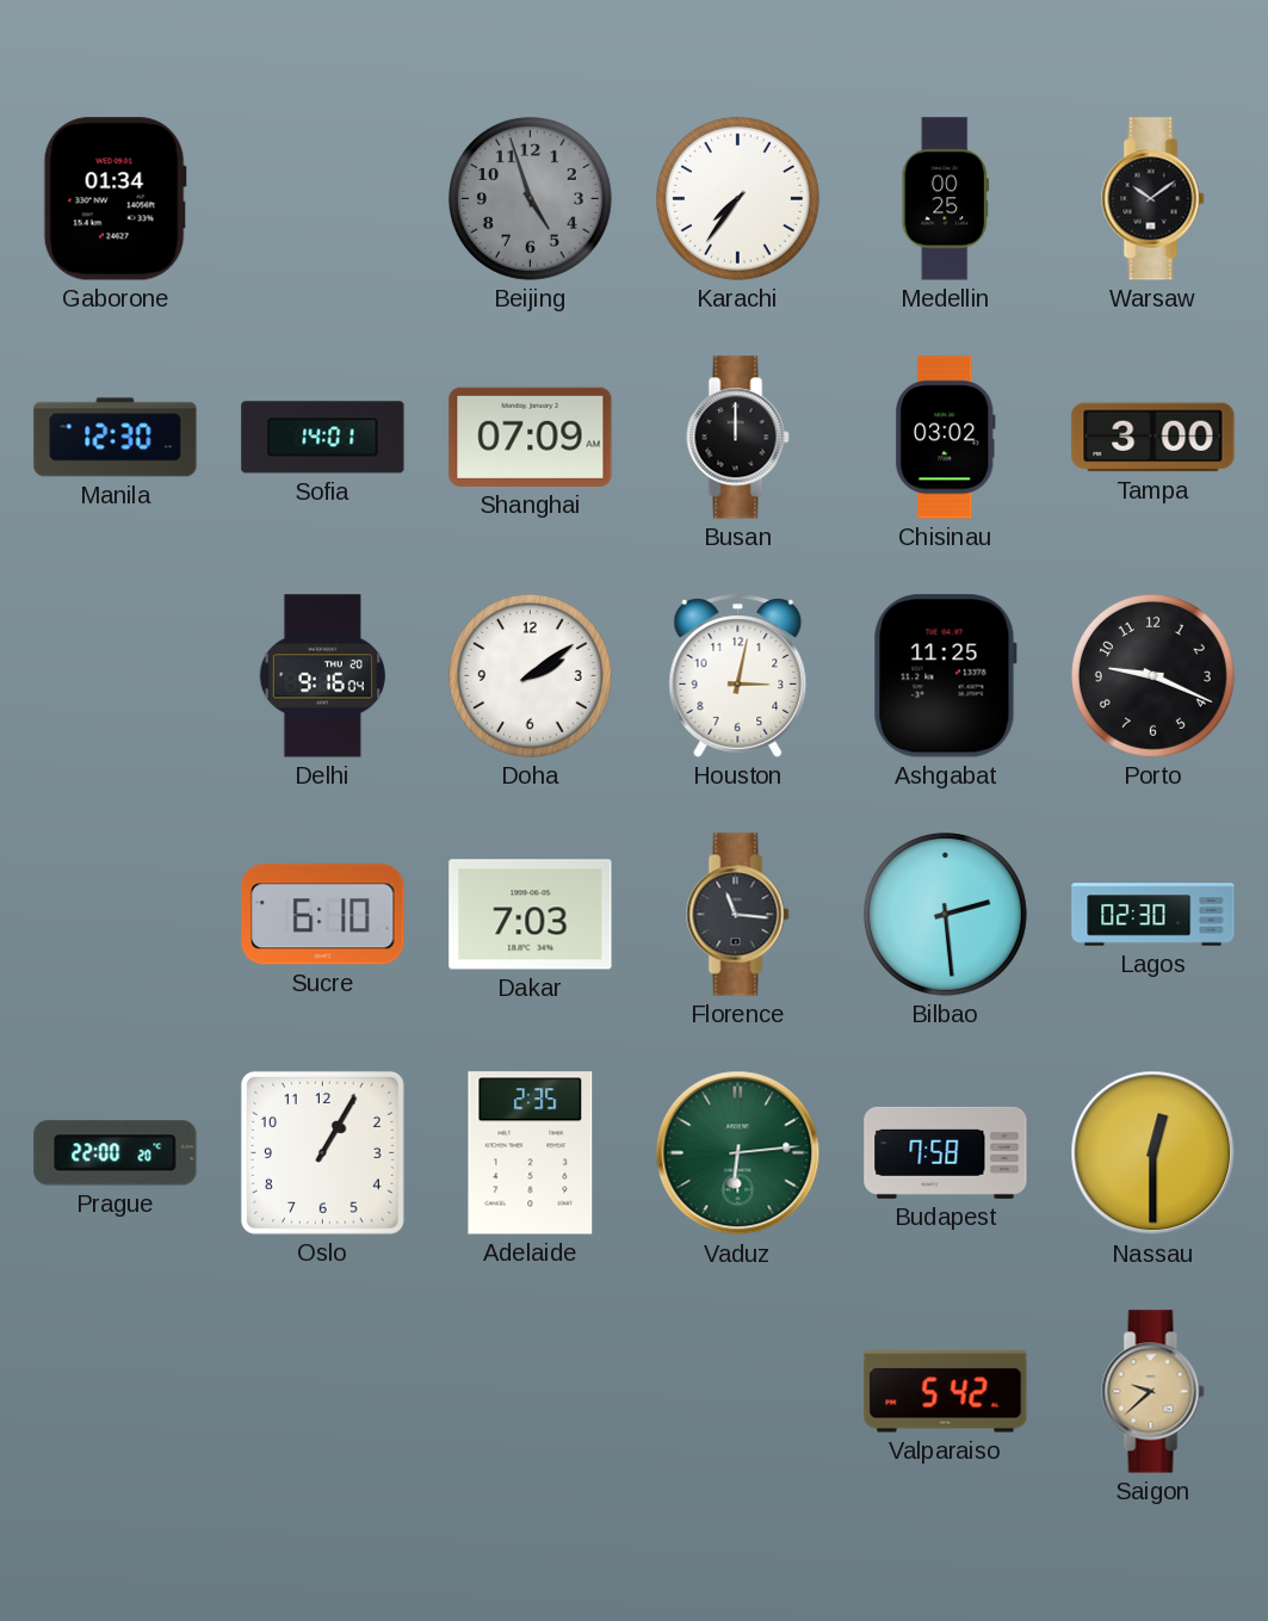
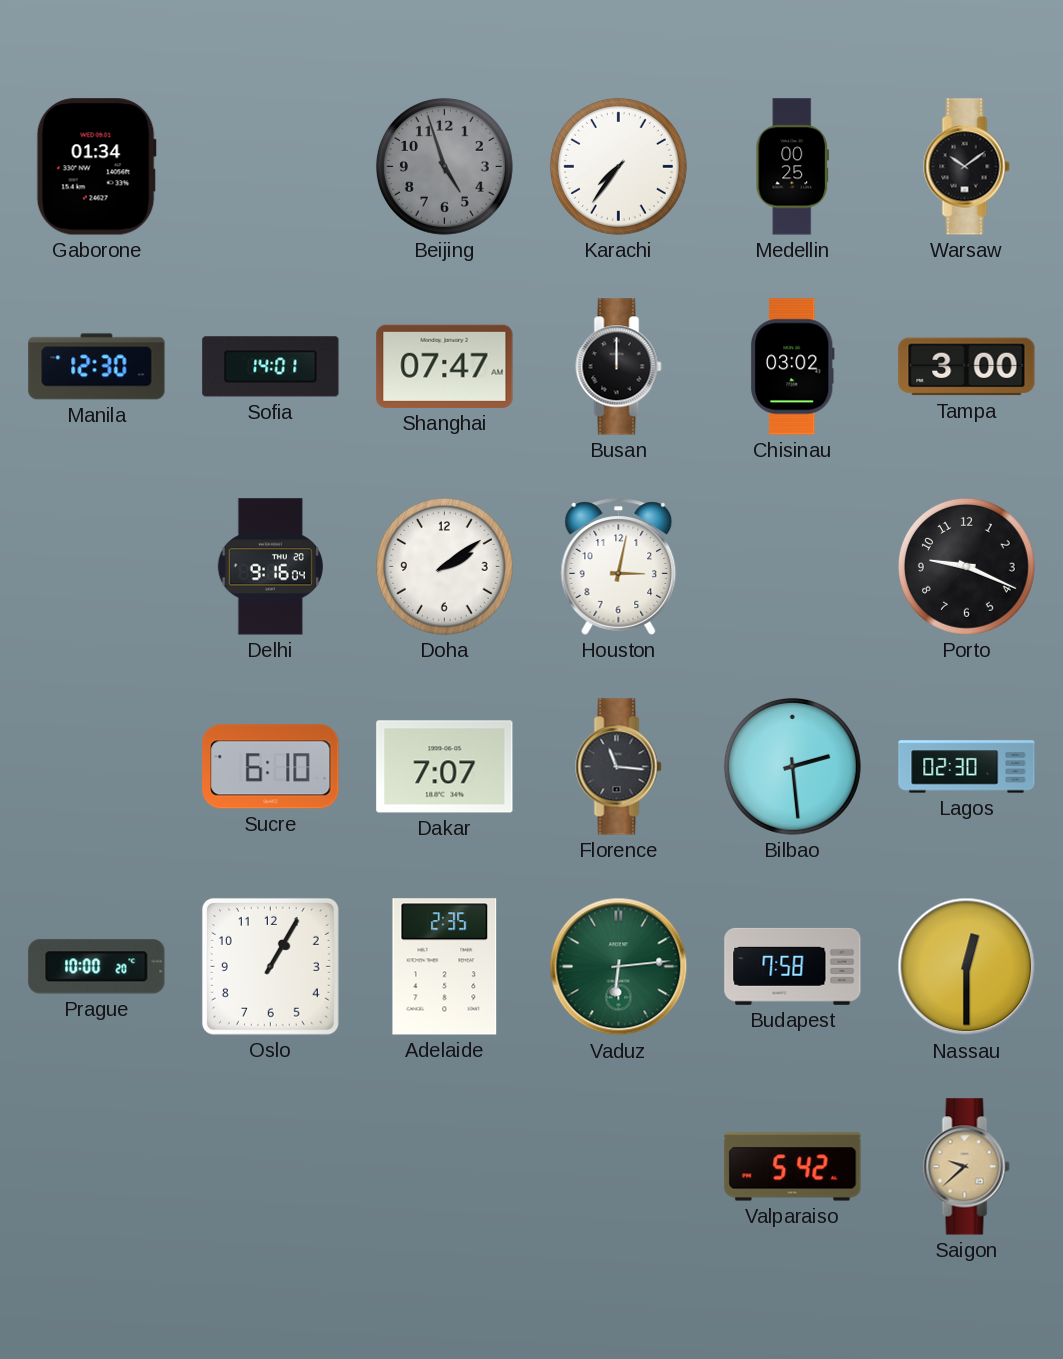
Shanghai: 07:09 -> 07:47 (445, 366)
Ashgabat: 11:25 -> none (945, 676)
Dakar: 7:03 -> 7:07 (445, 767)
Prague: 22:00 -> 10:00 (97, 967)
